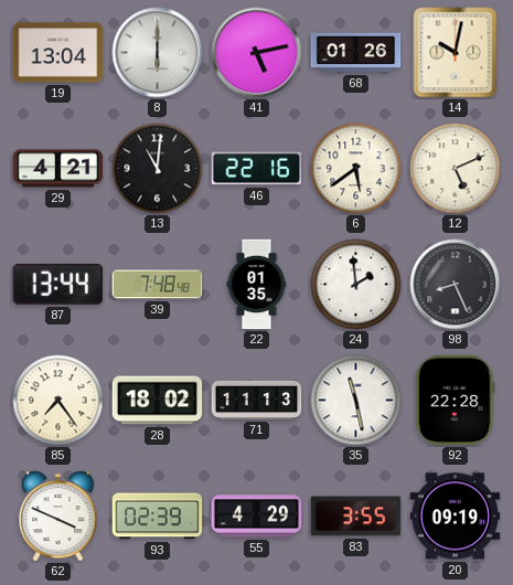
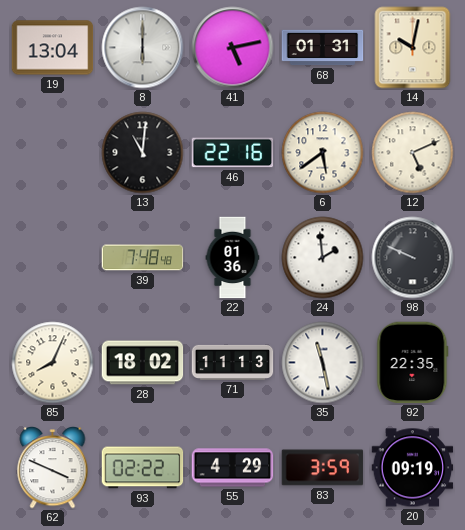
68: 01:26 -> 01:31 (323, 48)
29: 4:21 -> none (58, 169)
87: 13:44 -> none (57, 284)
22: 01:35 -> 01:36 (233, 258)
98: 8:26 -> 9:49 (413, 258)
85: 7:24 -> 8:04 (53, 363)
92: 22:28 -> 22:35 (413, 363)
93: 02:39 -> 02:22 (143, 468)
83: 3:55 -> 3:59 (323, 468)
